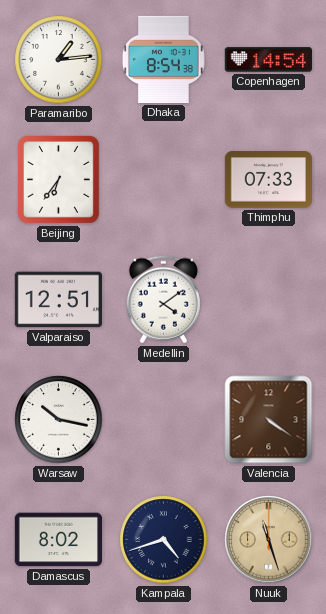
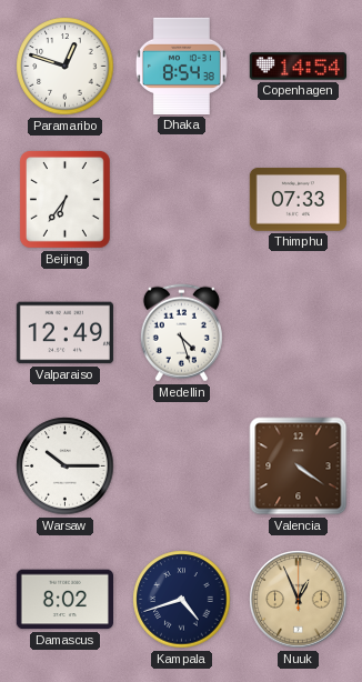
Paramaribo: 1:14 -> 12:48 (66, 67)
Valparaiso: 12:51 -> 12:49 (64, 333)
Medellin: 4:09 -> 4:27 (181, 333)
Warsaw: 10:17 -> 10:15 (66, 467)
Nuuk: 11:27 -> 12:56 (299, 600)
